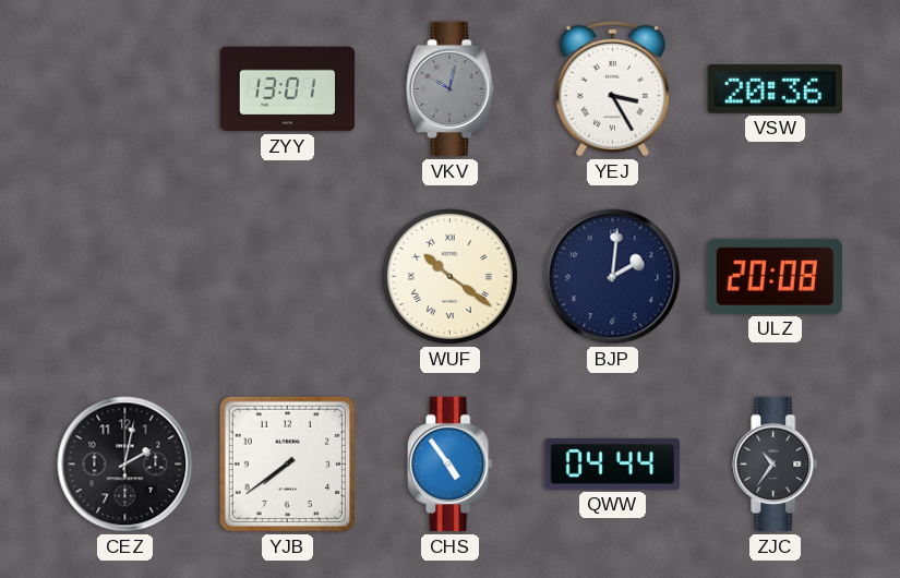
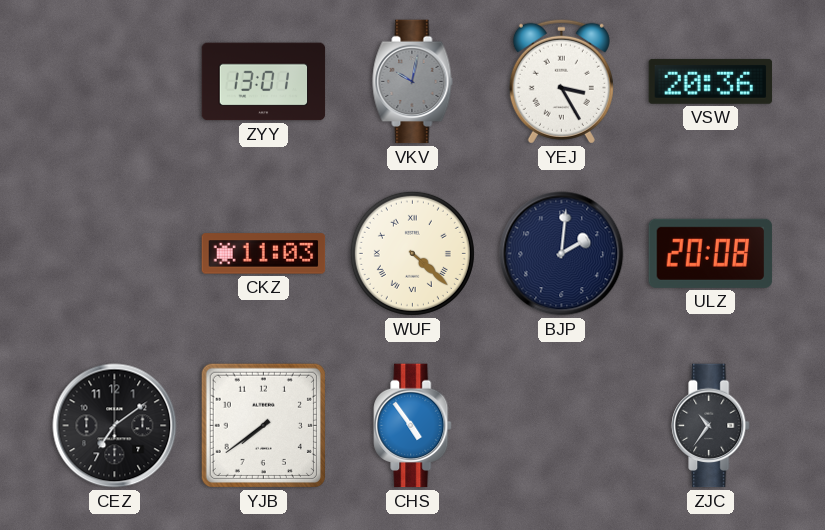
CKZ: none -> 11:03 (264, 254)
WUF: 10:21 -> 4:22 (412, 253)
CEZ: 2:02 -> 7:09 (115, 426)
QWW: 04:44 -> none (613, 463)
